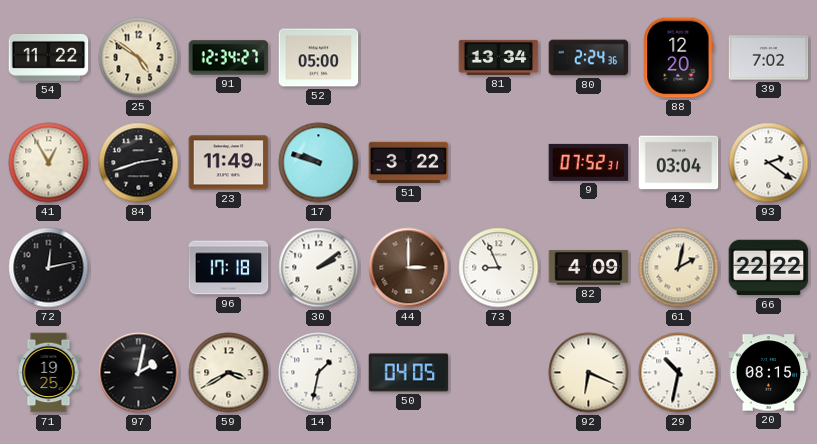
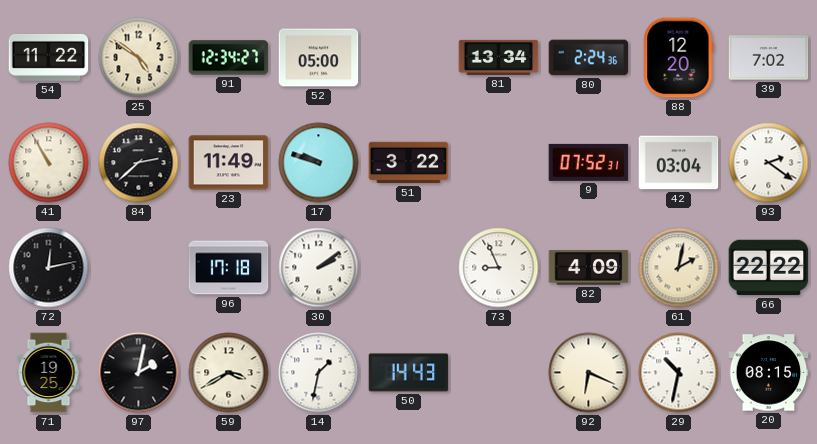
41: 12:55 -> 10:55 (49, 163)
84: 2:42 -> 2:38 (139, 163)
44: 3:00 -> none (409, 268)
50: 04:05 -> 14:43 (409, 373)
